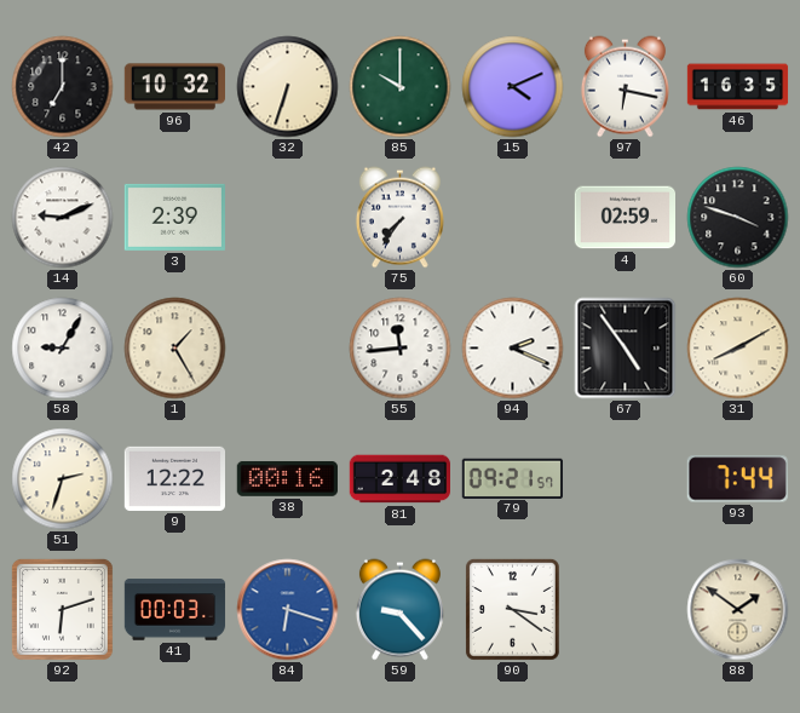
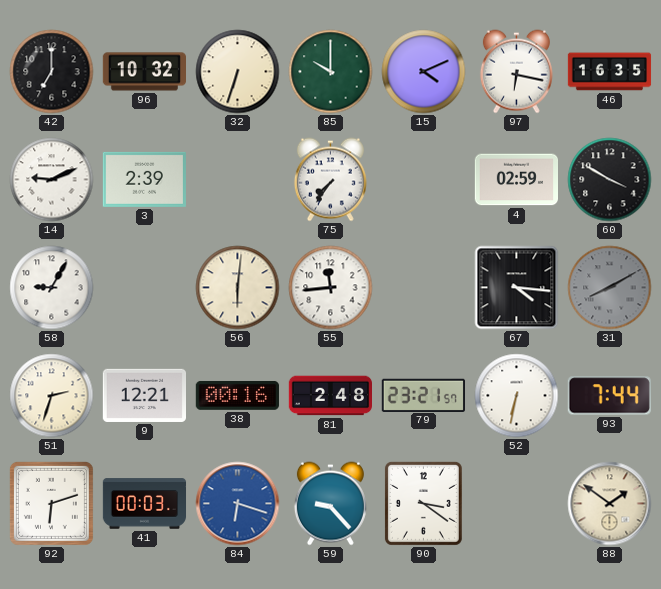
60: 3:48 -> 3:50 (610, 180)
1: 1:25 -> none (175, 349)
56: none -> 6:01 (238, 288)
94: 2:19 -> none (513, 349)
67: 4:54 -> 4:16 (517, 288)
31 dial: cream -> grey (610, 288)
9: 12:22 -> 12:21 (144, 395)
79: 09:21 -> 23:21 (423, 395)
52: none -> 6:32 (517, 396)
